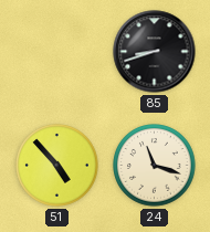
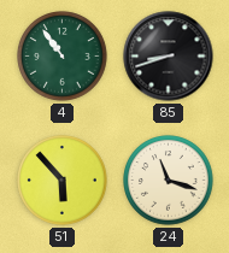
4: none -> 10:54 (63, 57)
51: 4:53 -> 5:53 (63, 181)
